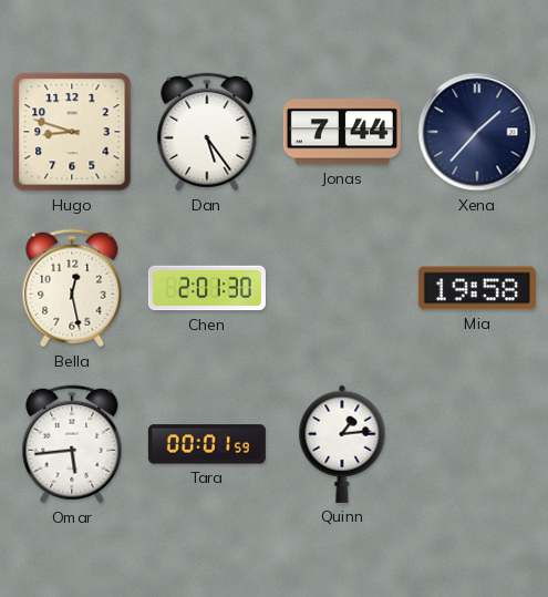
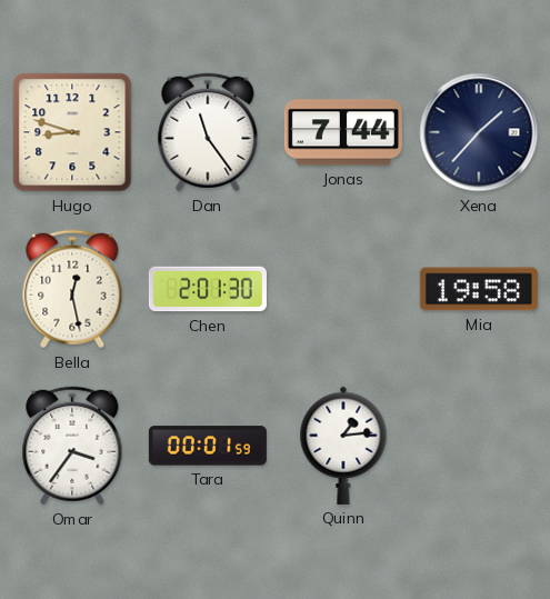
Dan: 5:24 -> 11:24 (208, 132)
Omar: 5:44 -> 3:36 (72, 446)
